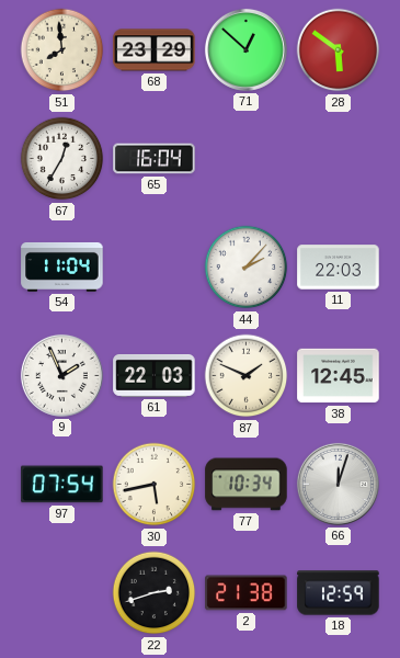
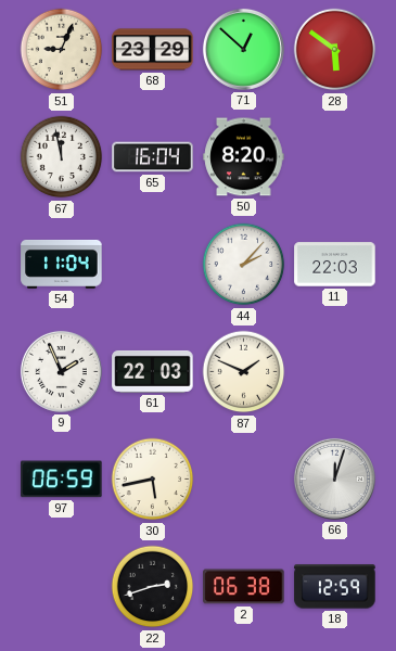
51: 7:59 -> 9:04 (62, 50)
67: 12:35 -> 11:58 (62, 157)
50: none -> 8:20 (244, 157)
38: 12:45 -> none (339, 376)
97: 07:54 -> 06:59 (62, 480)
77: 10:34 -> none (247, 485)
2: 21:38 -> 06:38 (244, 587)
